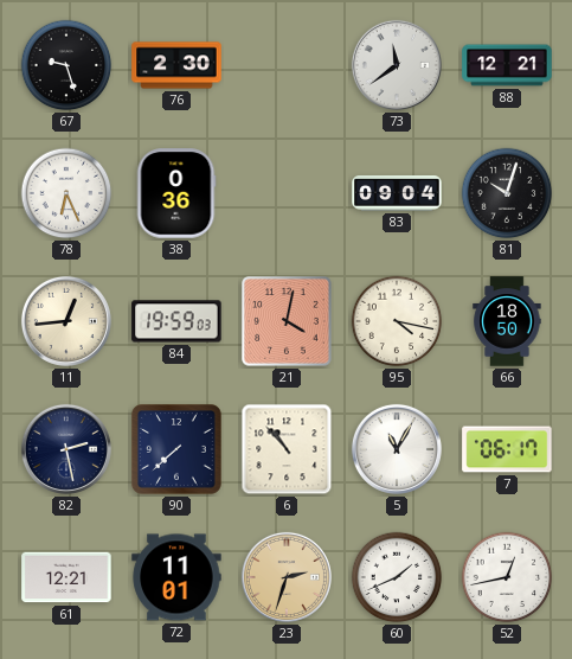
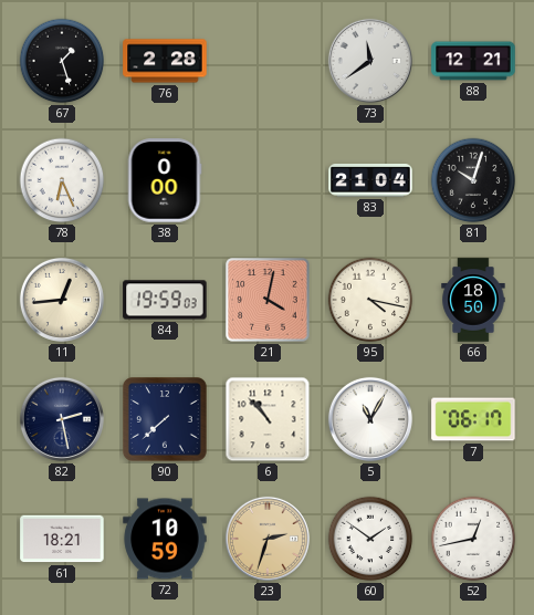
67: 9:27 -> 1:27 (62, 61)
76: 2:30 -> 2:28 (165, 61)
38: 0:36 -> 0:00 (165, 180)
83: 09:04 -> 21:04 (370, 181)
61: 12:21 -> 18:21 (62, 539)
72: 11:01 -> 10:59 (165, 539)
60: 1:41 -> 1:51 (370, 539)
